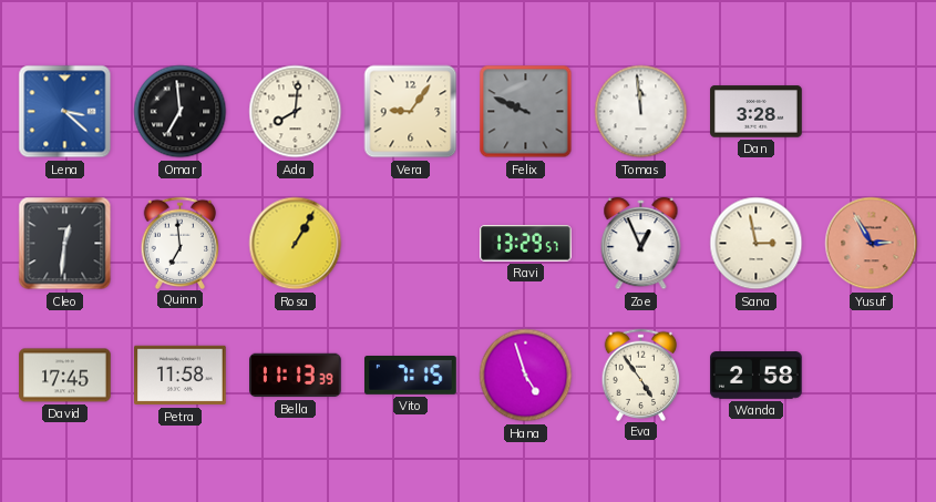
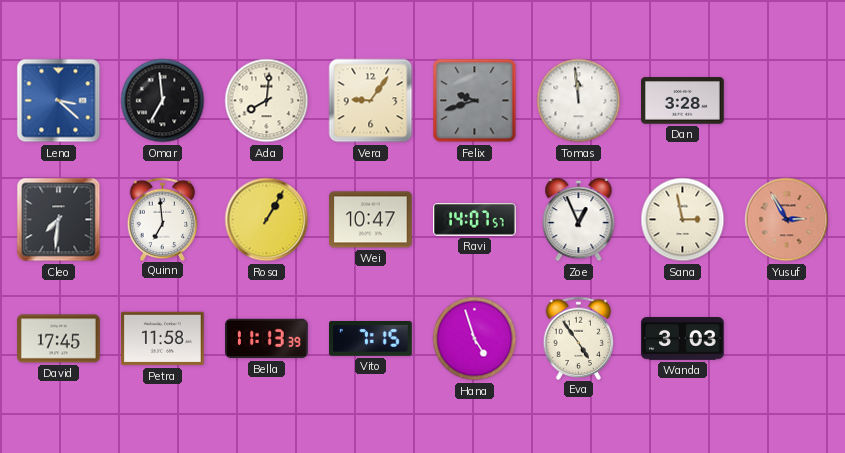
Felix: 9:49 -> 9:42 (475, 101)
Cleo: 12:31 -> 7:31 (59, 220)
Wei: none -> 10:47 (371, 220)
Ravi: 13:29 -> 14:07 (475, 220)
Wanda: 2:58 -> 3:03 (683, 339)
